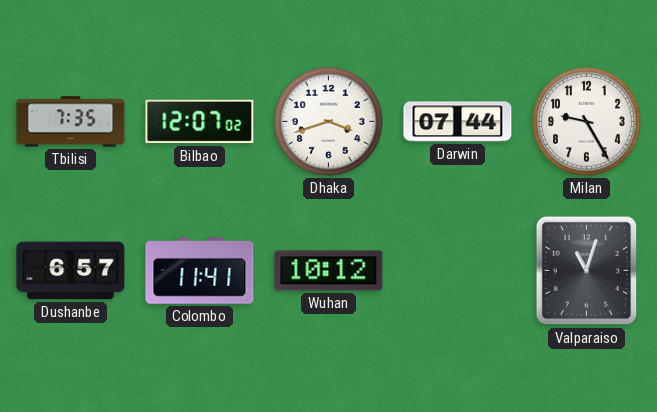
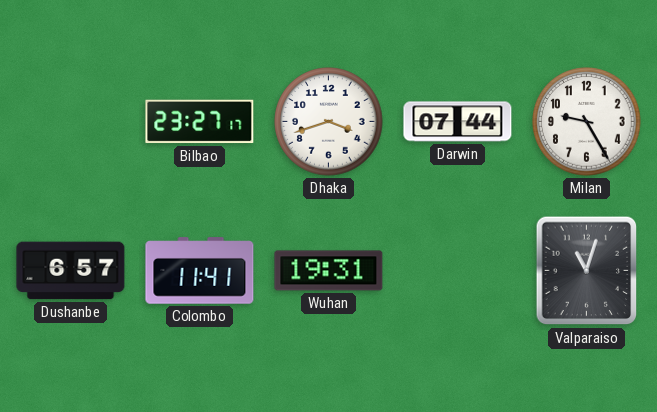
Tbilisi: 7:35 -> none (71, 122)
Bilbao: 12:07 -> 23:27 (200, 122)
Wuhan: 10:12 -> 19:31 (329, 271)
